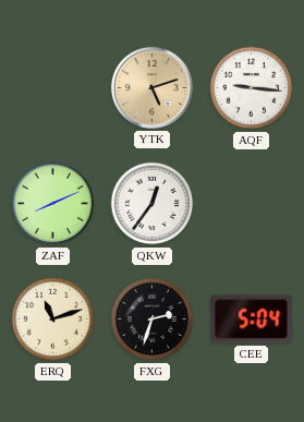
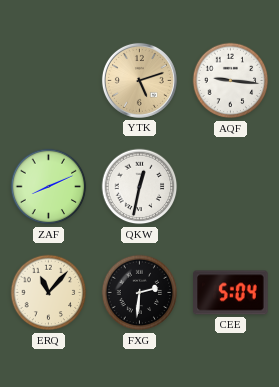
QKW: 12:36 -> 12:32 (140, 187)
ERQ: 11:12 -> 11:07 (49, 293)
FXG: 2:33 -> 2:31 (140, 293)
